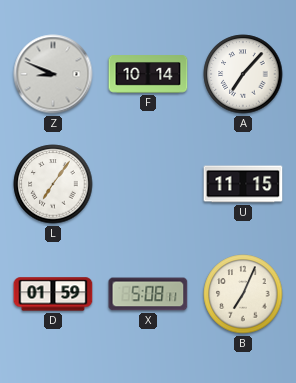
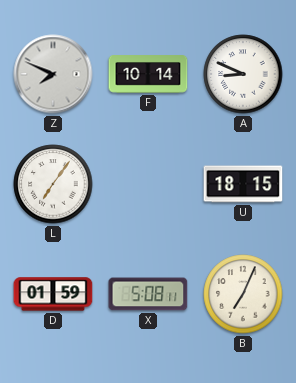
Z: 8:49 -> 7:49 (53, 74)
A: 7:07 -> 8:49 (243, 74)
U: 11:15 -> 18:15 (243, 184)
